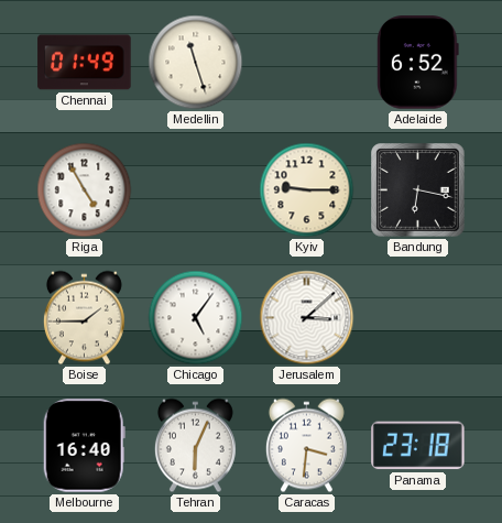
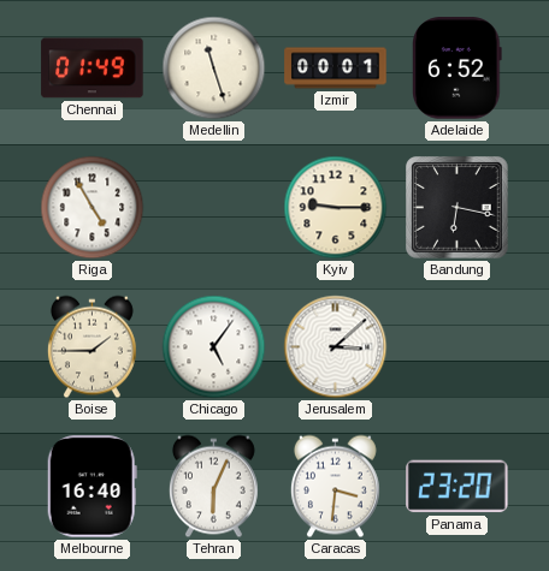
Izmir: none -> 00:01 (336, 69)
Panama: 23:18 -> 23:20 (457, 487)
